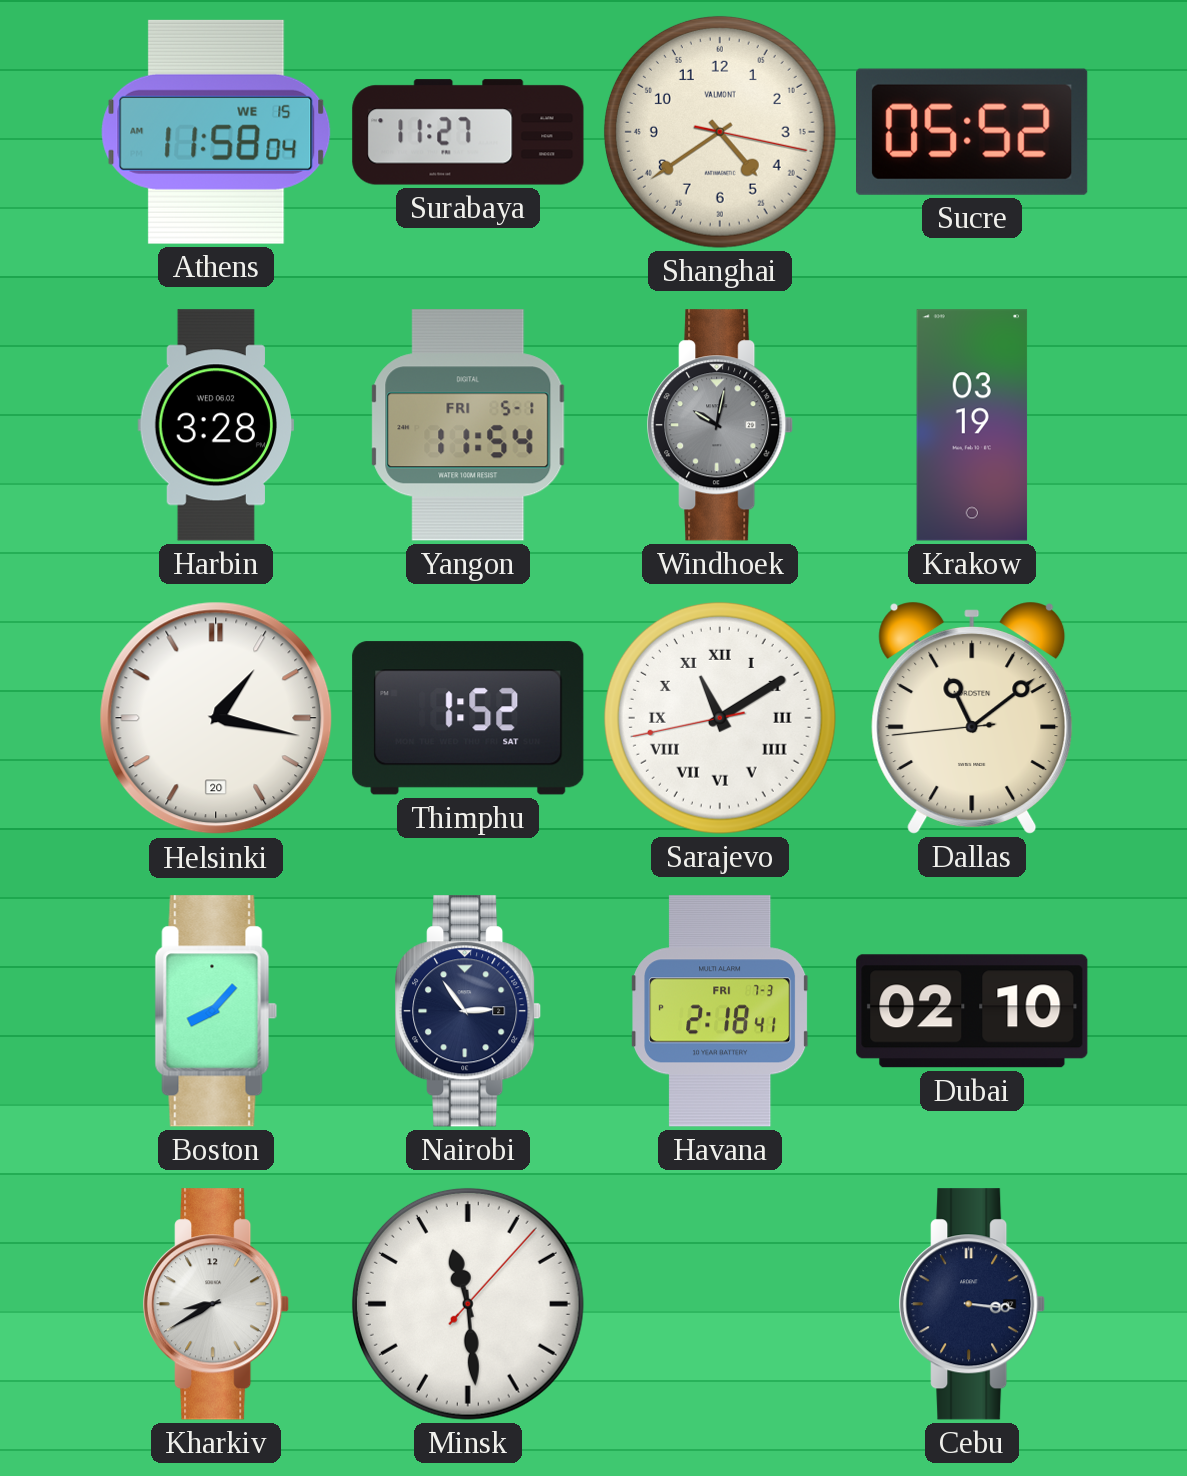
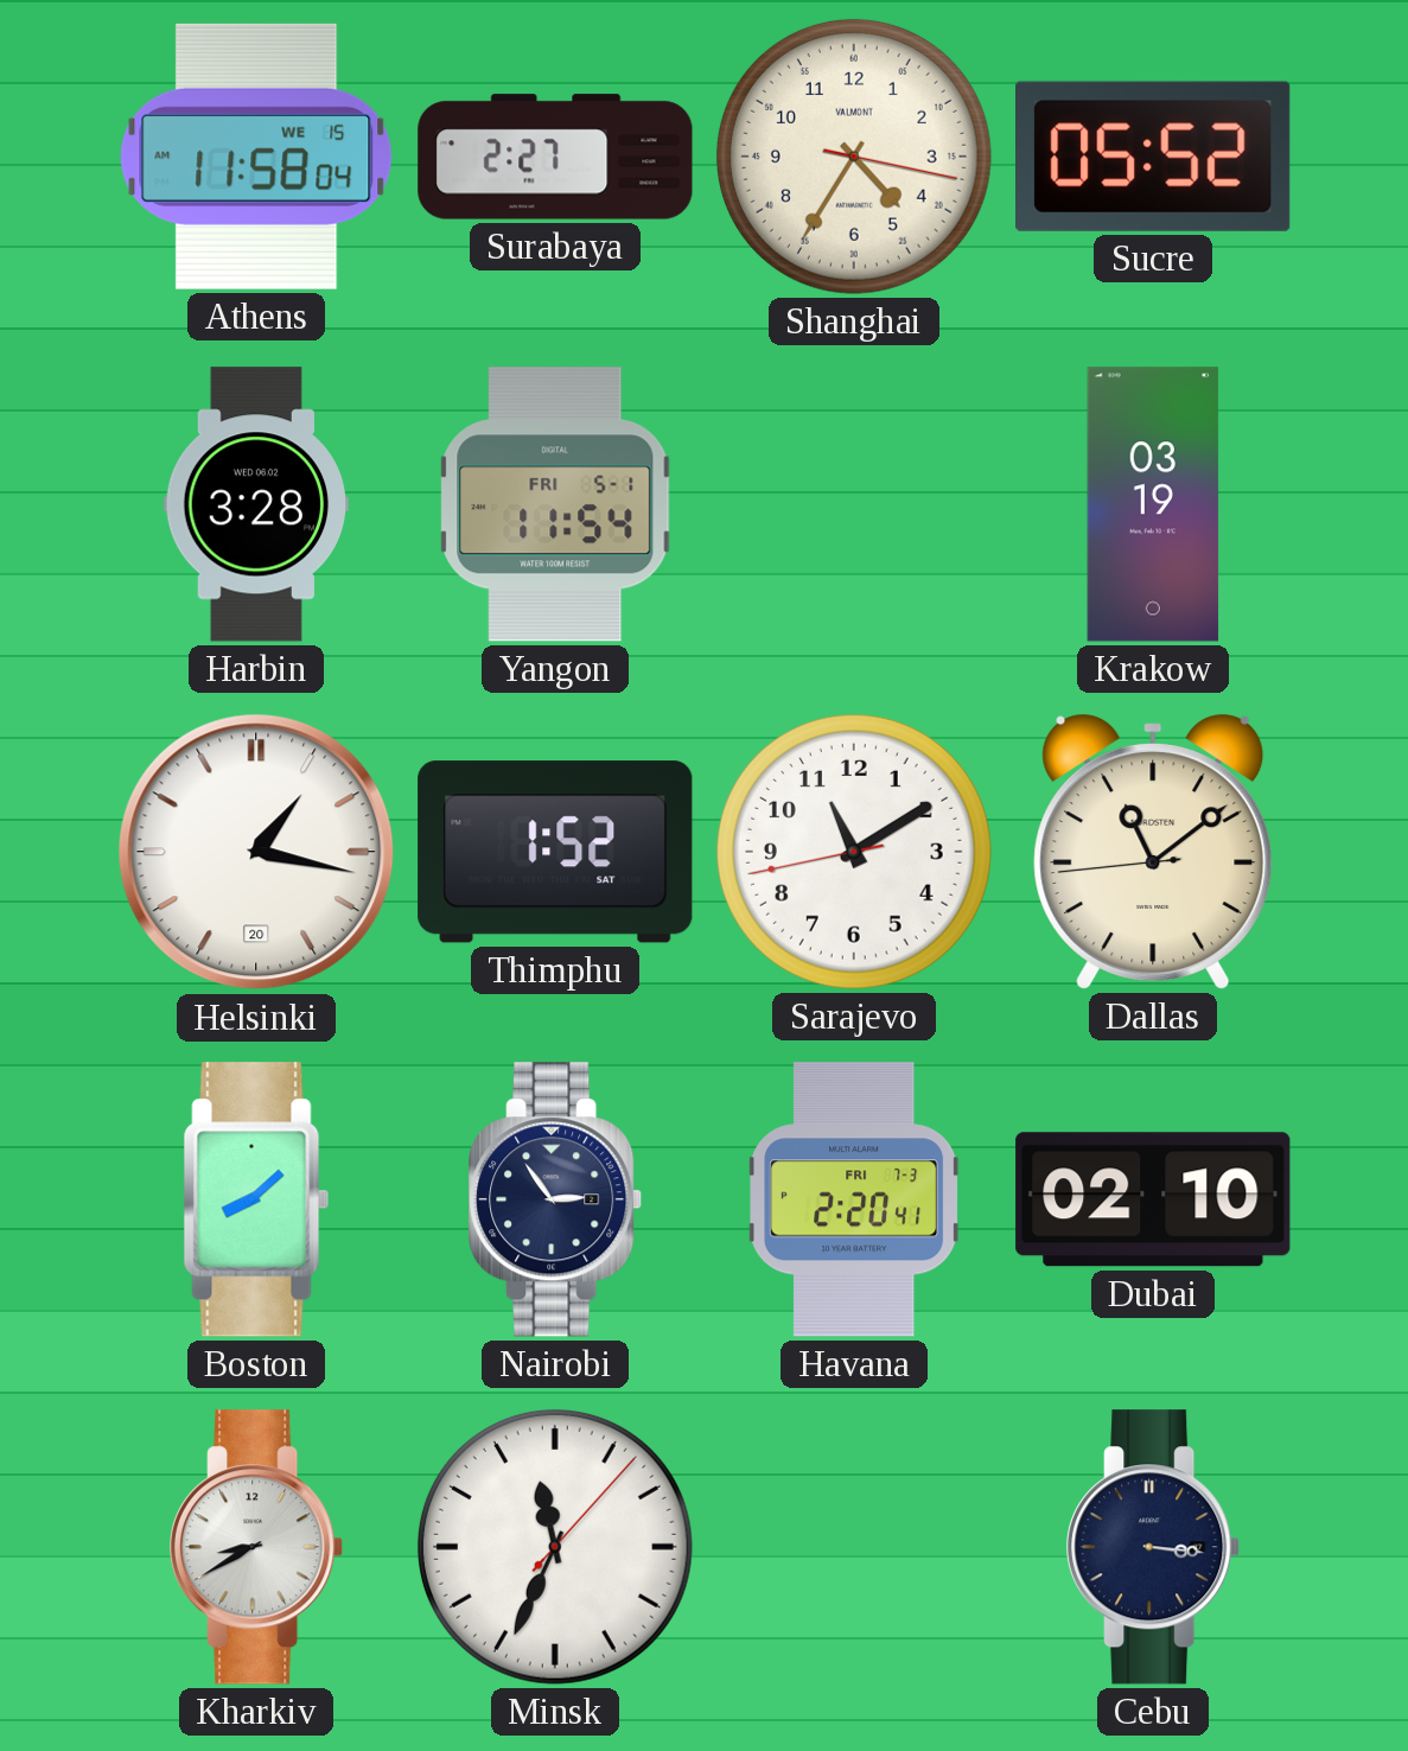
Surabaya: 11:27 -> 2:27 (555, 157)
Shanghai: 4:39 -> 4:35 (854, 157)
Windhoek: 10:02 -> none (721, 425)
Sarajevo numerals: Roman -> Arabic (854, 852)
Boston: 8:07 -> 8:08 (256, 1199)
Havana: 2:18 -> 2:20 (854, 1199)
Minsk: 11:29 -> 11:34 (555, 1547)
